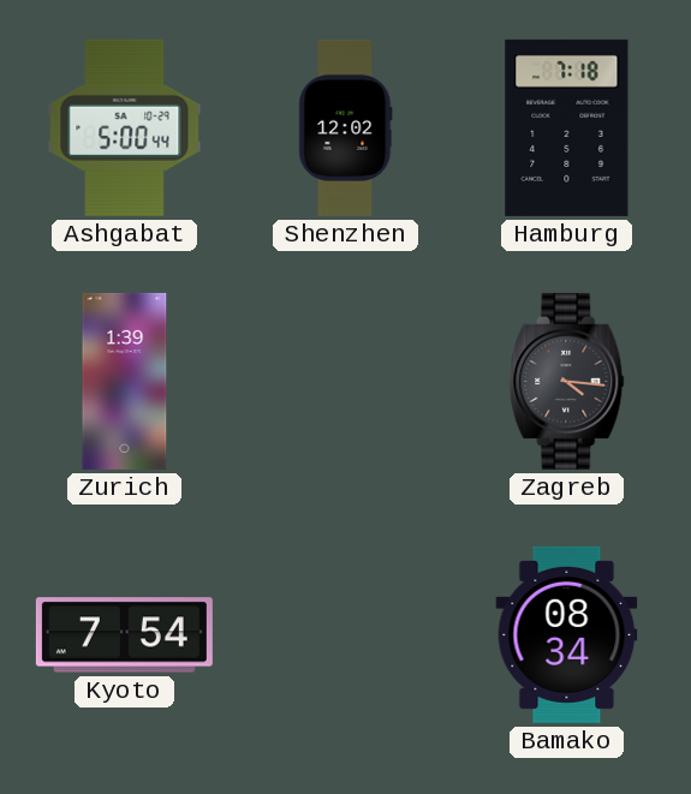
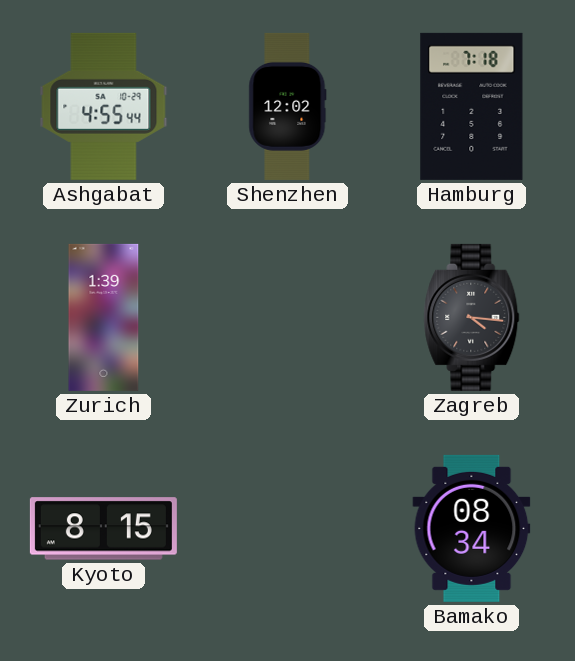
Ashgabat: 5:00 -> 4:55 (104, 106)
Kyoto: 7:54 -> 8:15 (103, 529)
